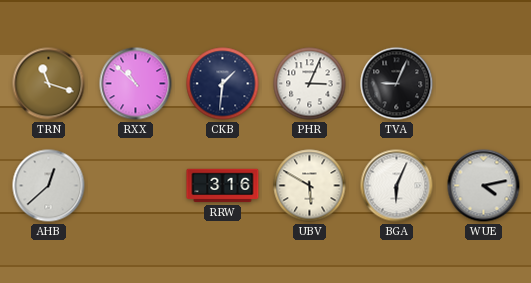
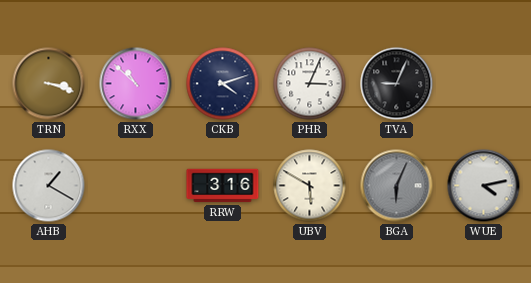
TRN: 11:18 -> 3:18 (49, 84)
CKB: 1:31 -> 4:12 (223, 84)
AHB: 12:38 -> 1:20 (49, 186)
BGA dial: white -> grey (397, 186)
